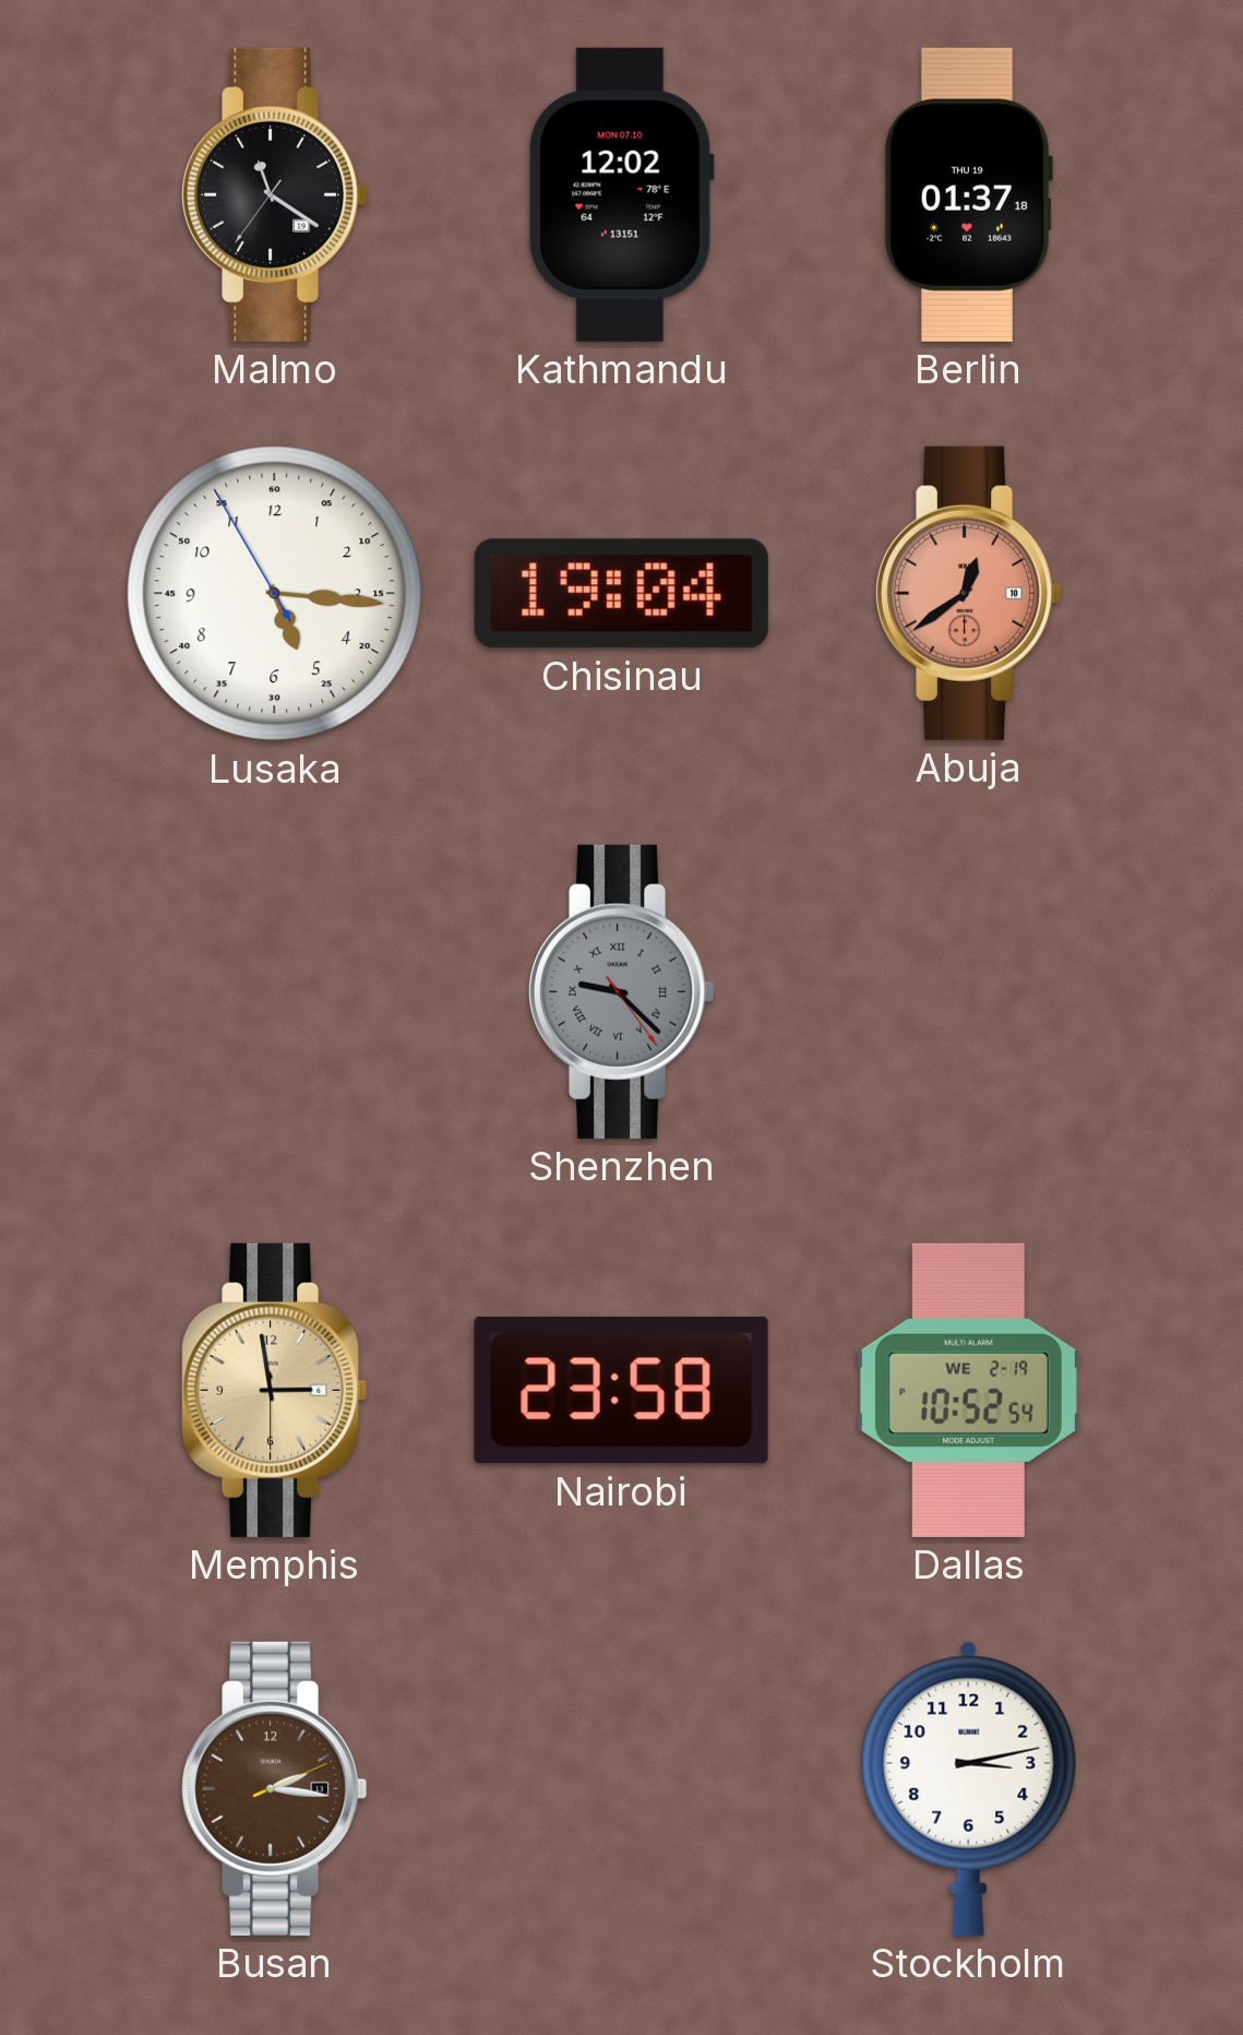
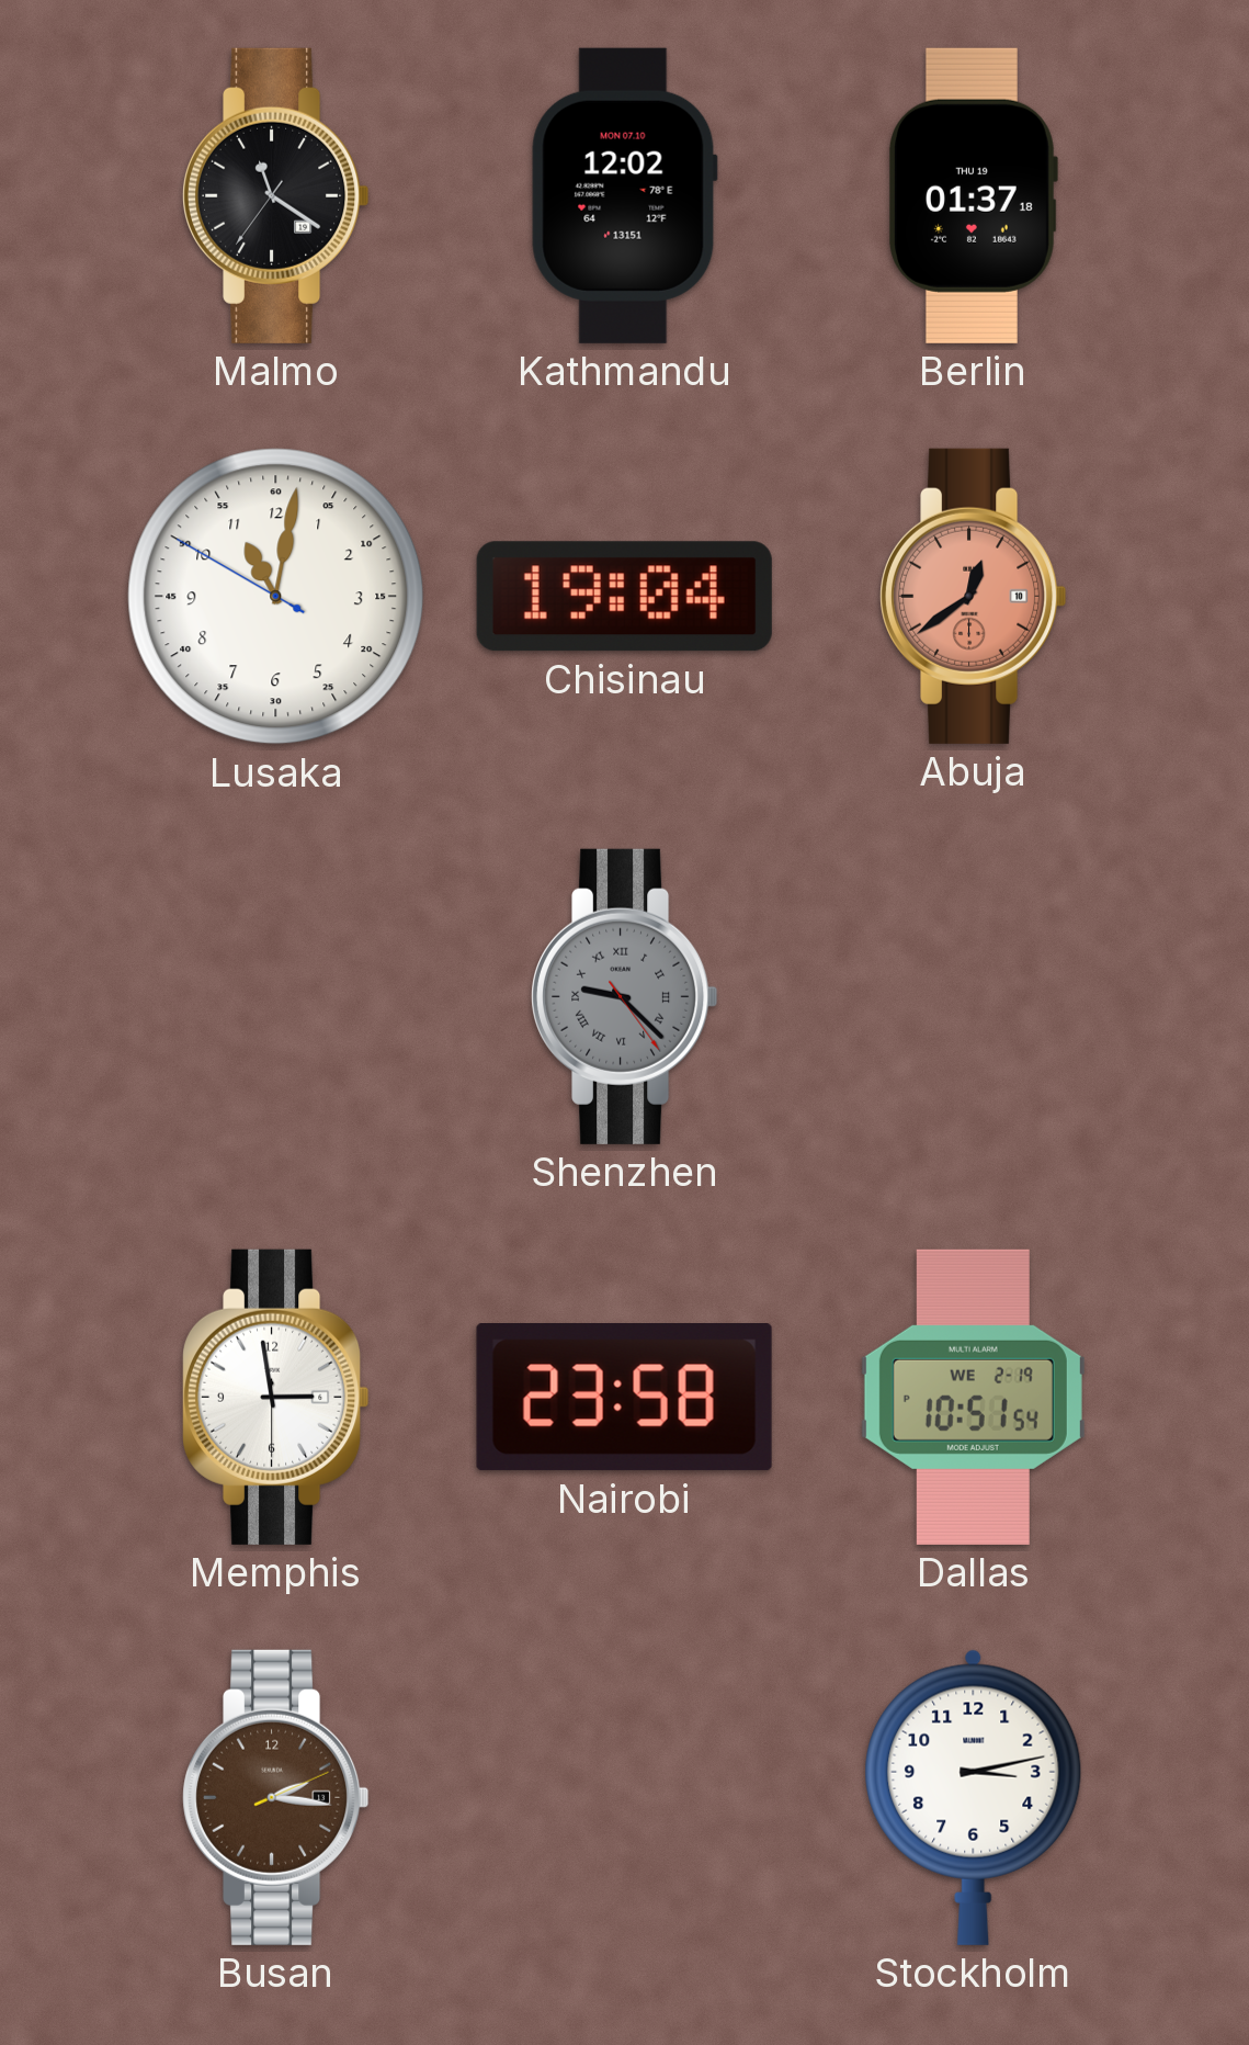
Lusaka: 5:15 -> 11:01 (276, 597)
Memphis dial: champagne -> white (276, 1397)
Dallas: 10:52 -> 10:51 (973, 1397)
